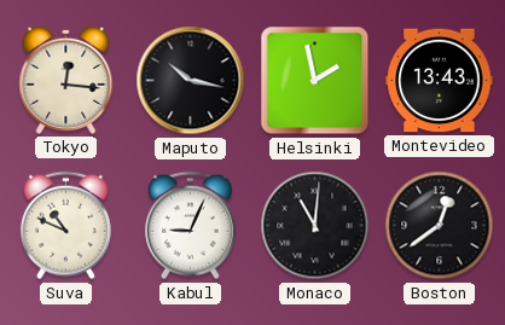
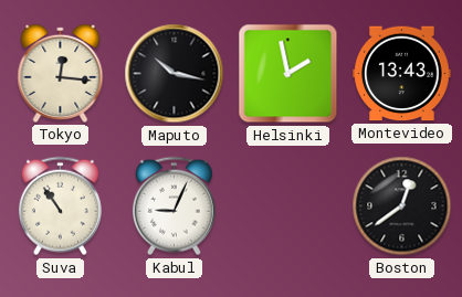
Suva: 10:49 -> 10:54 (60, 206)
Monaco: 11:01 -> none (315, 226)
